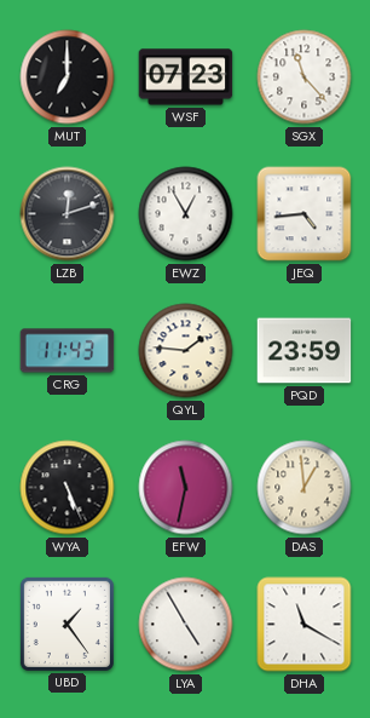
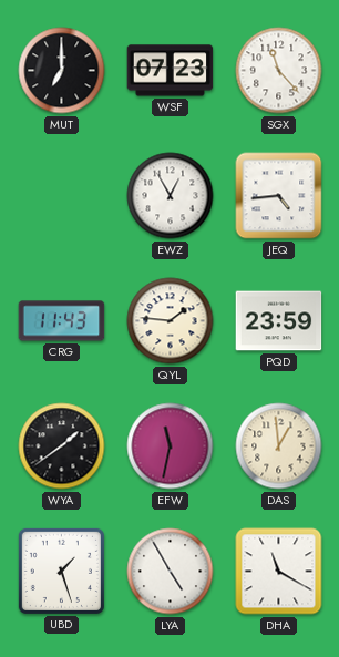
LZB: 12:12 -> none (68, 214)
WYA: 5:26 -> 1:39 (62, 446)
UBD: 1:24 -> 1:27 (61, 571)
